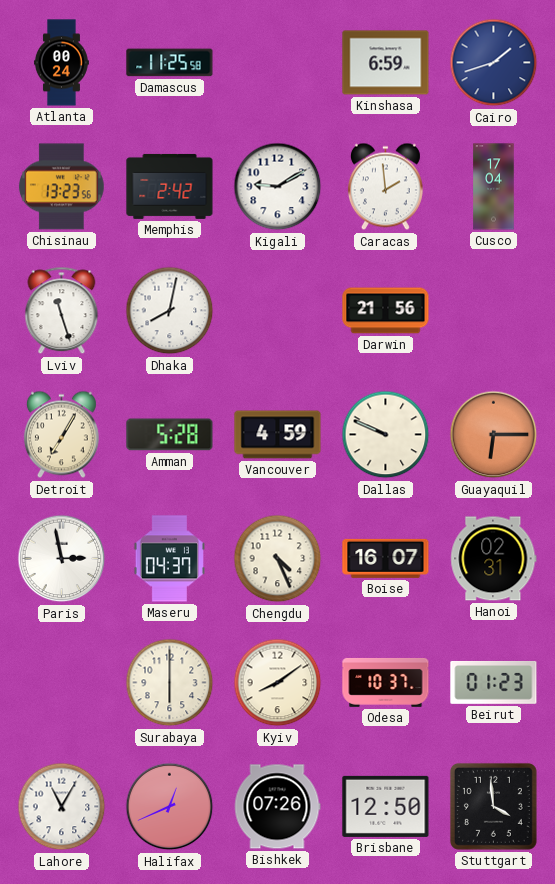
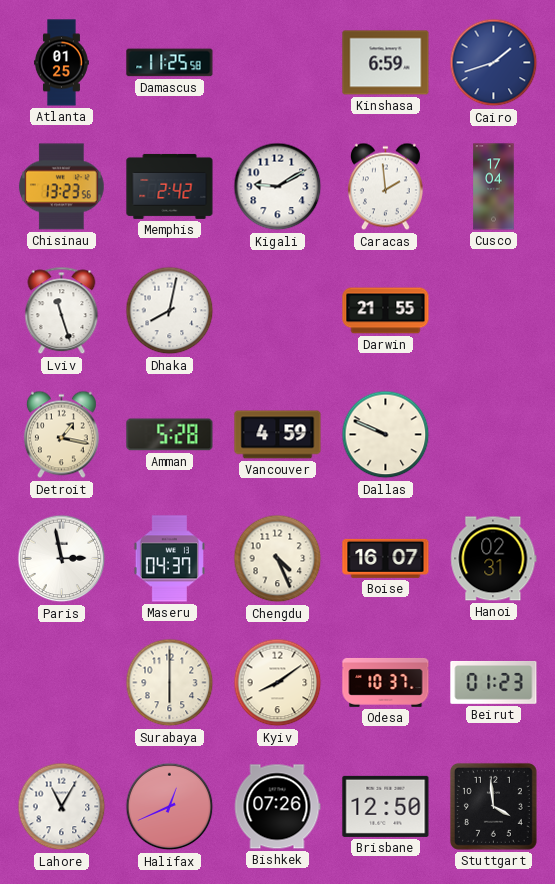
Atlanta: 00:24 -> 01:25 (61, 63)
Darwin: 21:56 -> 21:55 (386, 311)
Detroit: 7:05 -> 1:17 (61, 435)
Guayaquil: 6:15 -> none (494, 435)
